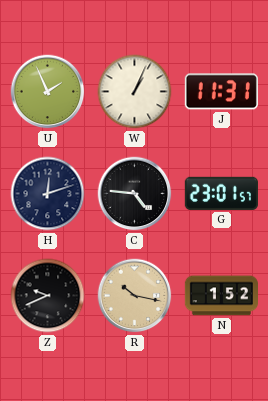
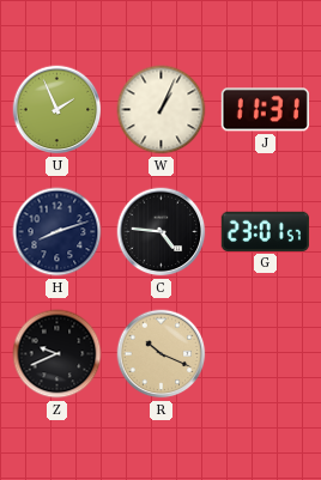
H: 12:12 -> 8:12 (57, 232)
R: 10:17 -> 10:19 (162, 354)
N: 1:52 -> none (221, 296)
